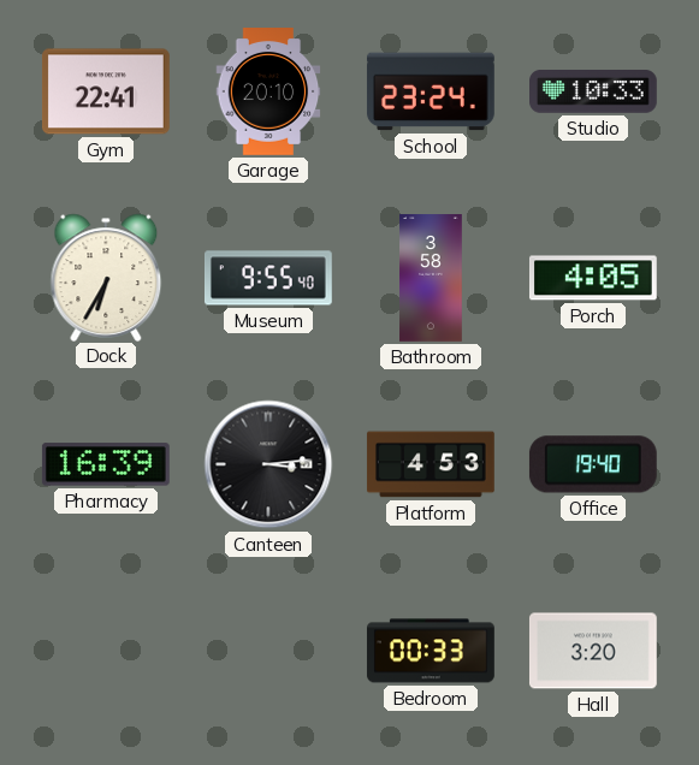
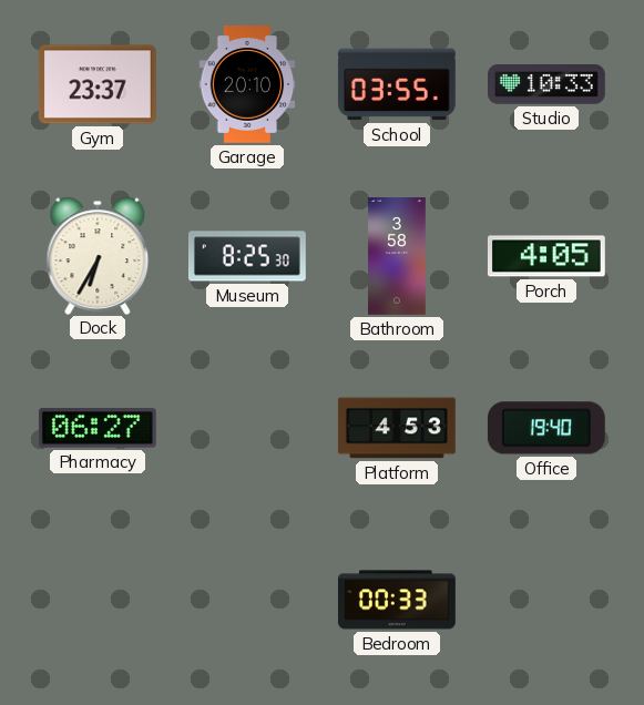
Gym: 22:41 -> 23:37 (98, 84)
School: 23:24 -> 03:55 (397, 84)
Museum: 9:55 -> 8:25 (247, 256)
Pharmacy: 16:39 -> 06:27 (98, 428)
Canteen: 3:14 -> none (268, 464)
Hall: 3:20 -> none (593, 651)
